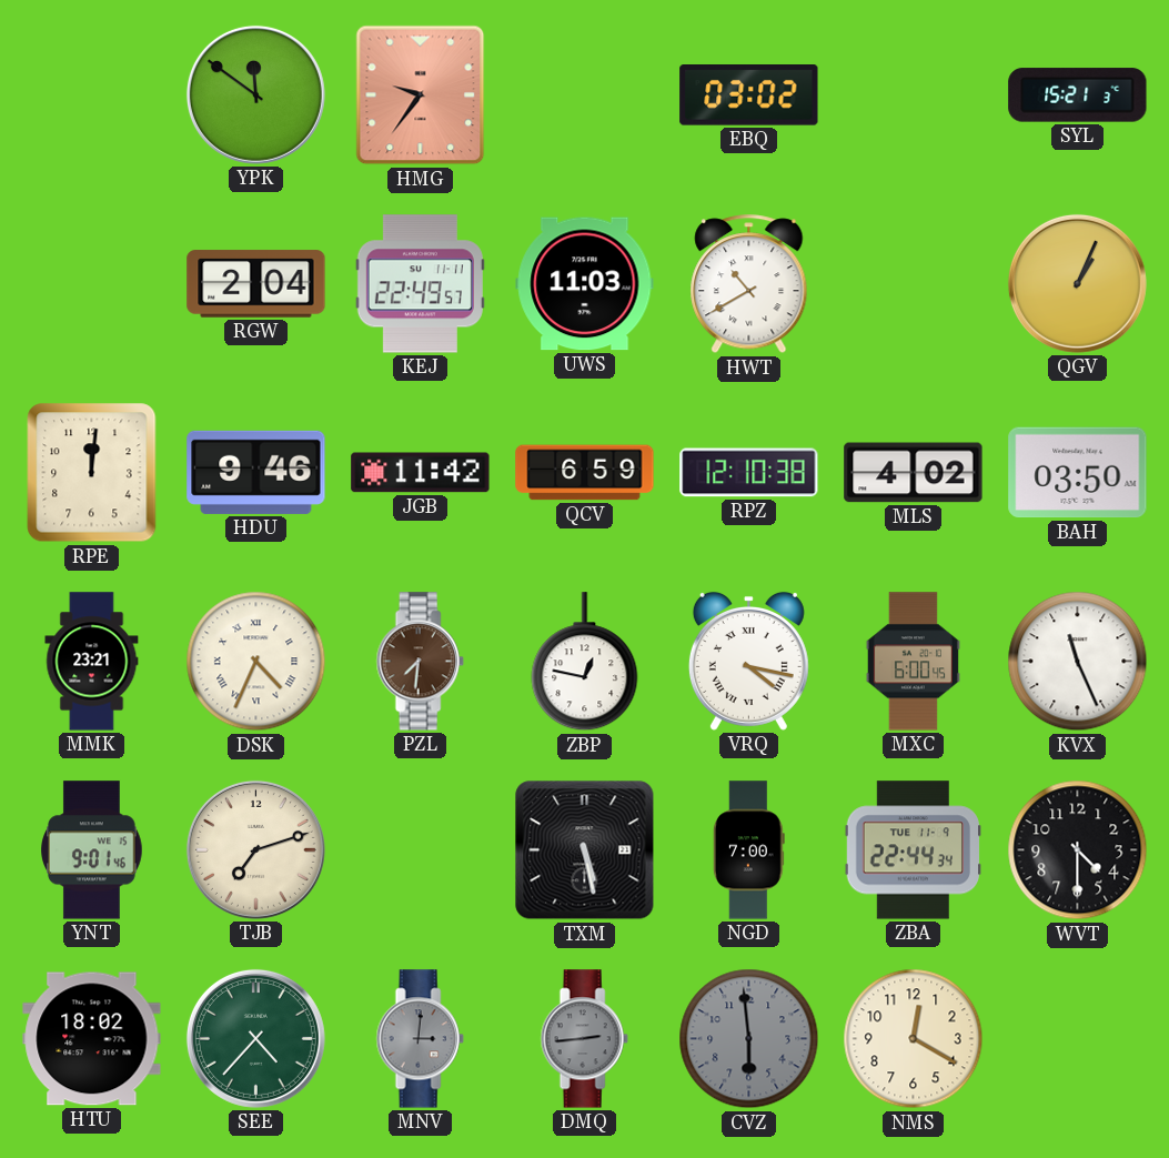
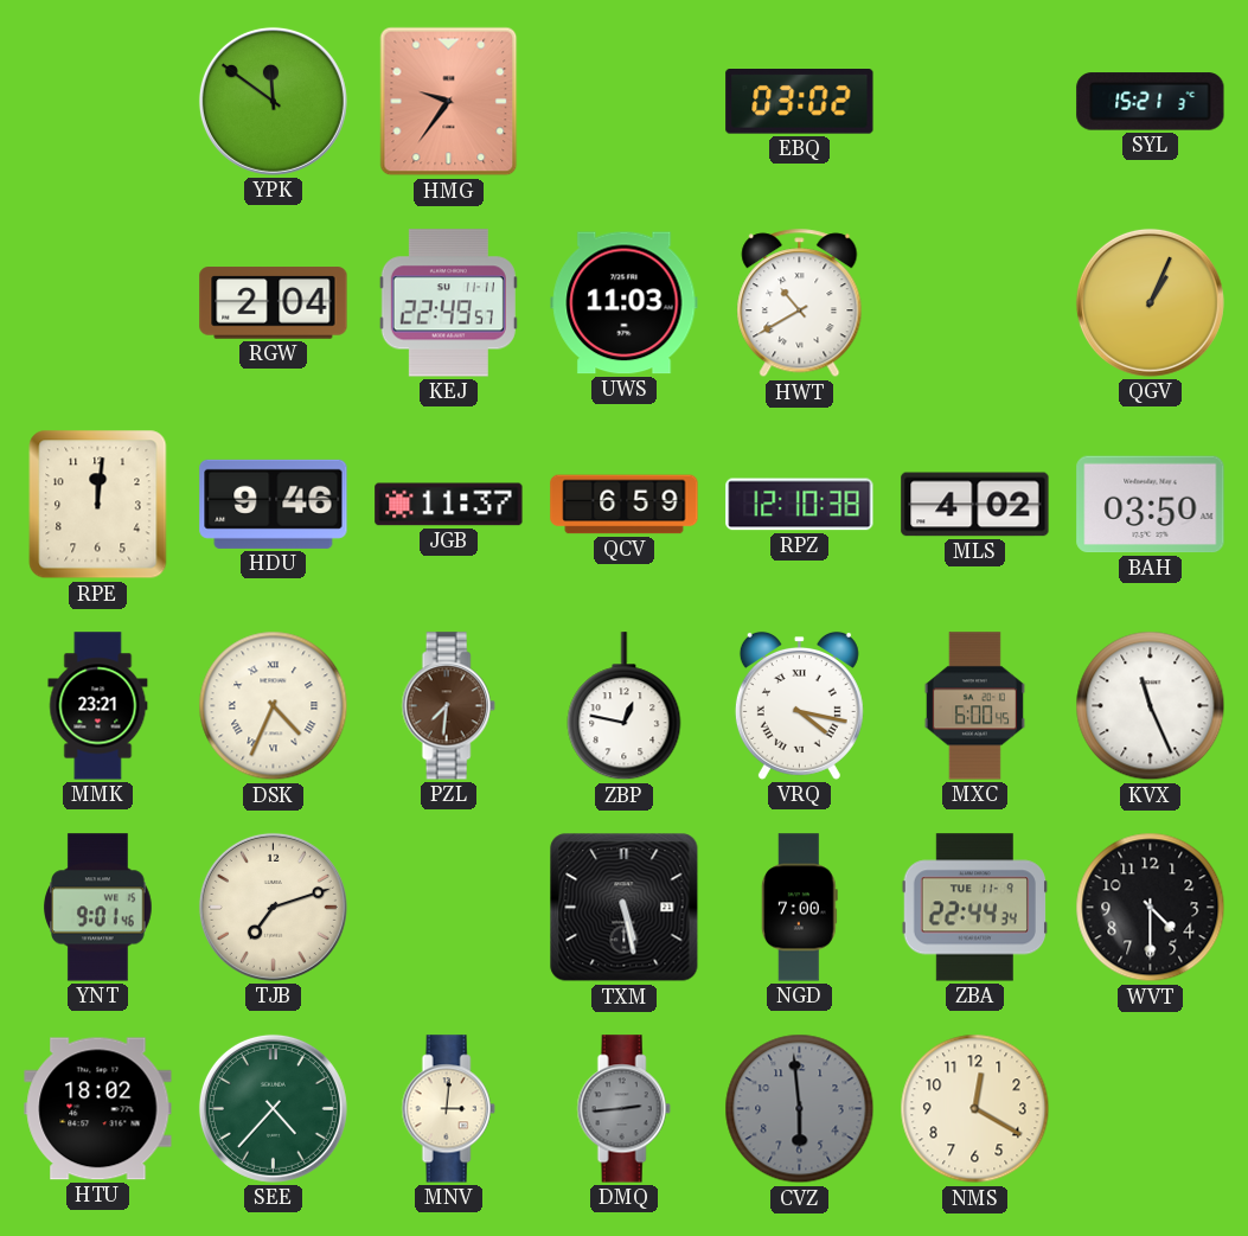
JGB: 11:42 -> 11:37 (449, 505)
MNV dial: grey -> cream (448, 1109)
